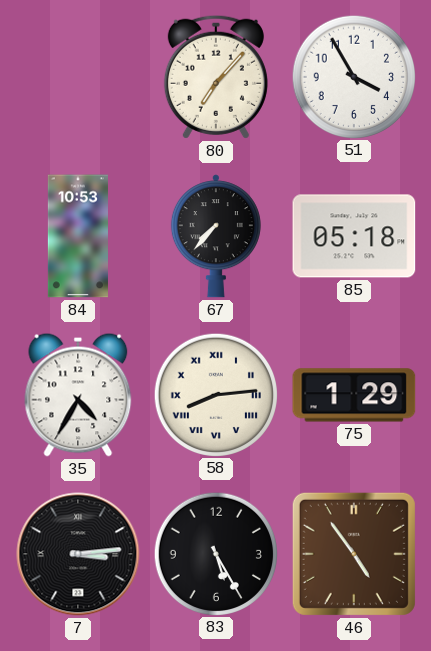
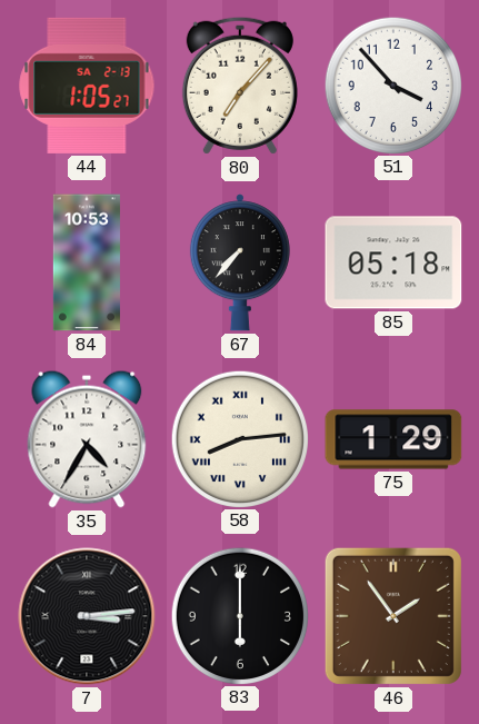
44: none -> 1:05 (87, 86)
51: 3:55 -> 3:53 (392, 85)
83: 5:25 -> 6:00 (239, 615)
46: 4:54 -> 1:54 (393, 616)
